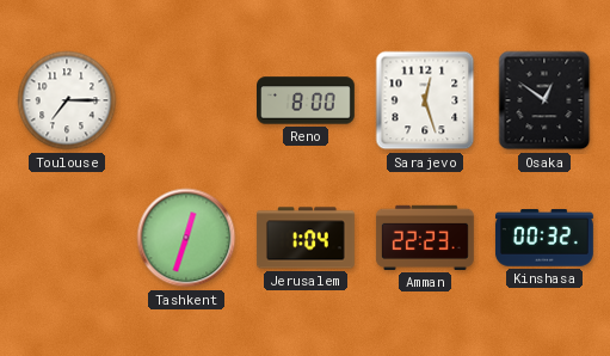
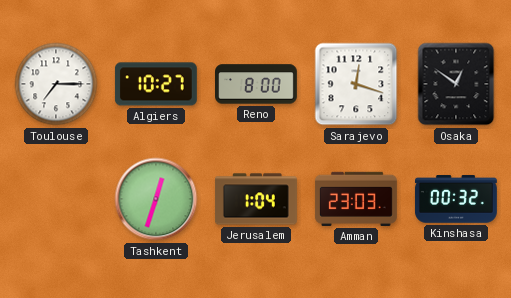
Algiers: none -> 10:27 (156, 84)
Sarajevo: 12:27 -> 12:18 (356, 84)
Amman: 22:23 -> 23:03 (356, 199)
